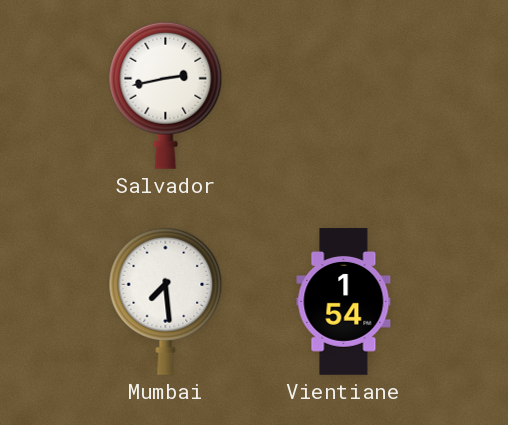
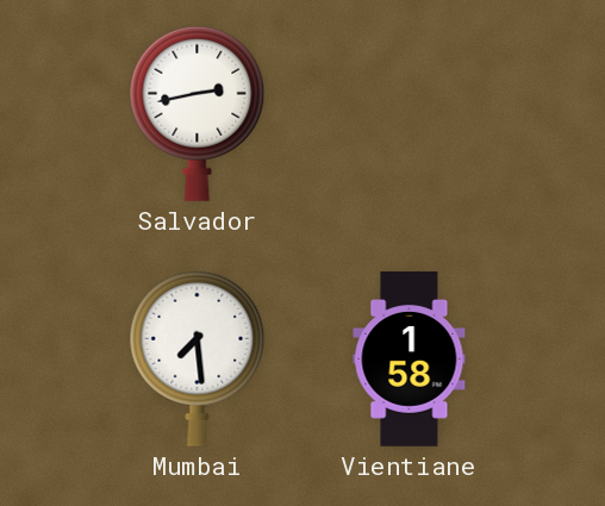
Vientiane: 1:54 -> 1:58 (410, 360)
